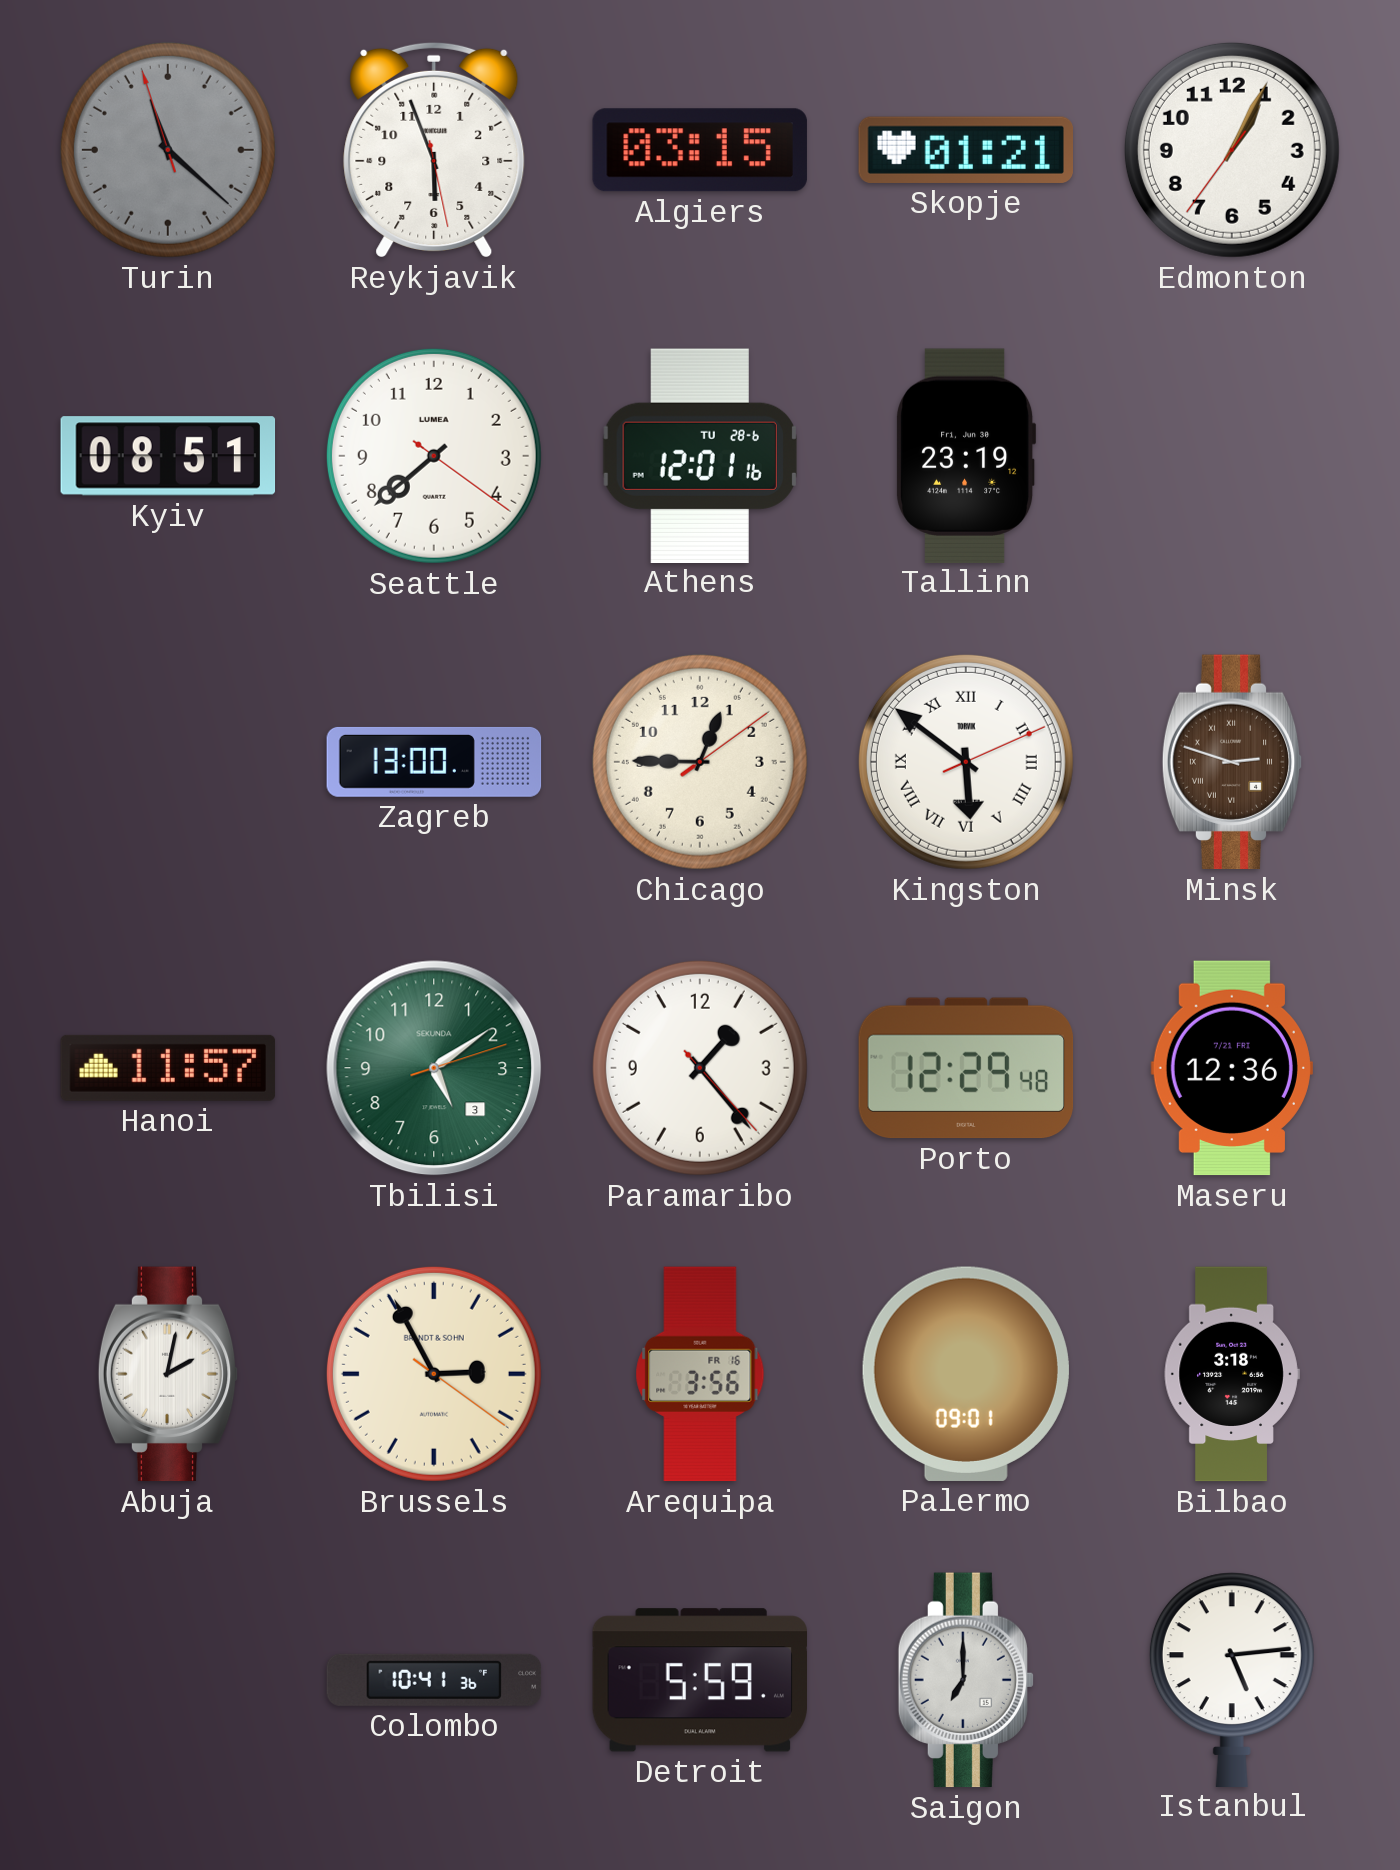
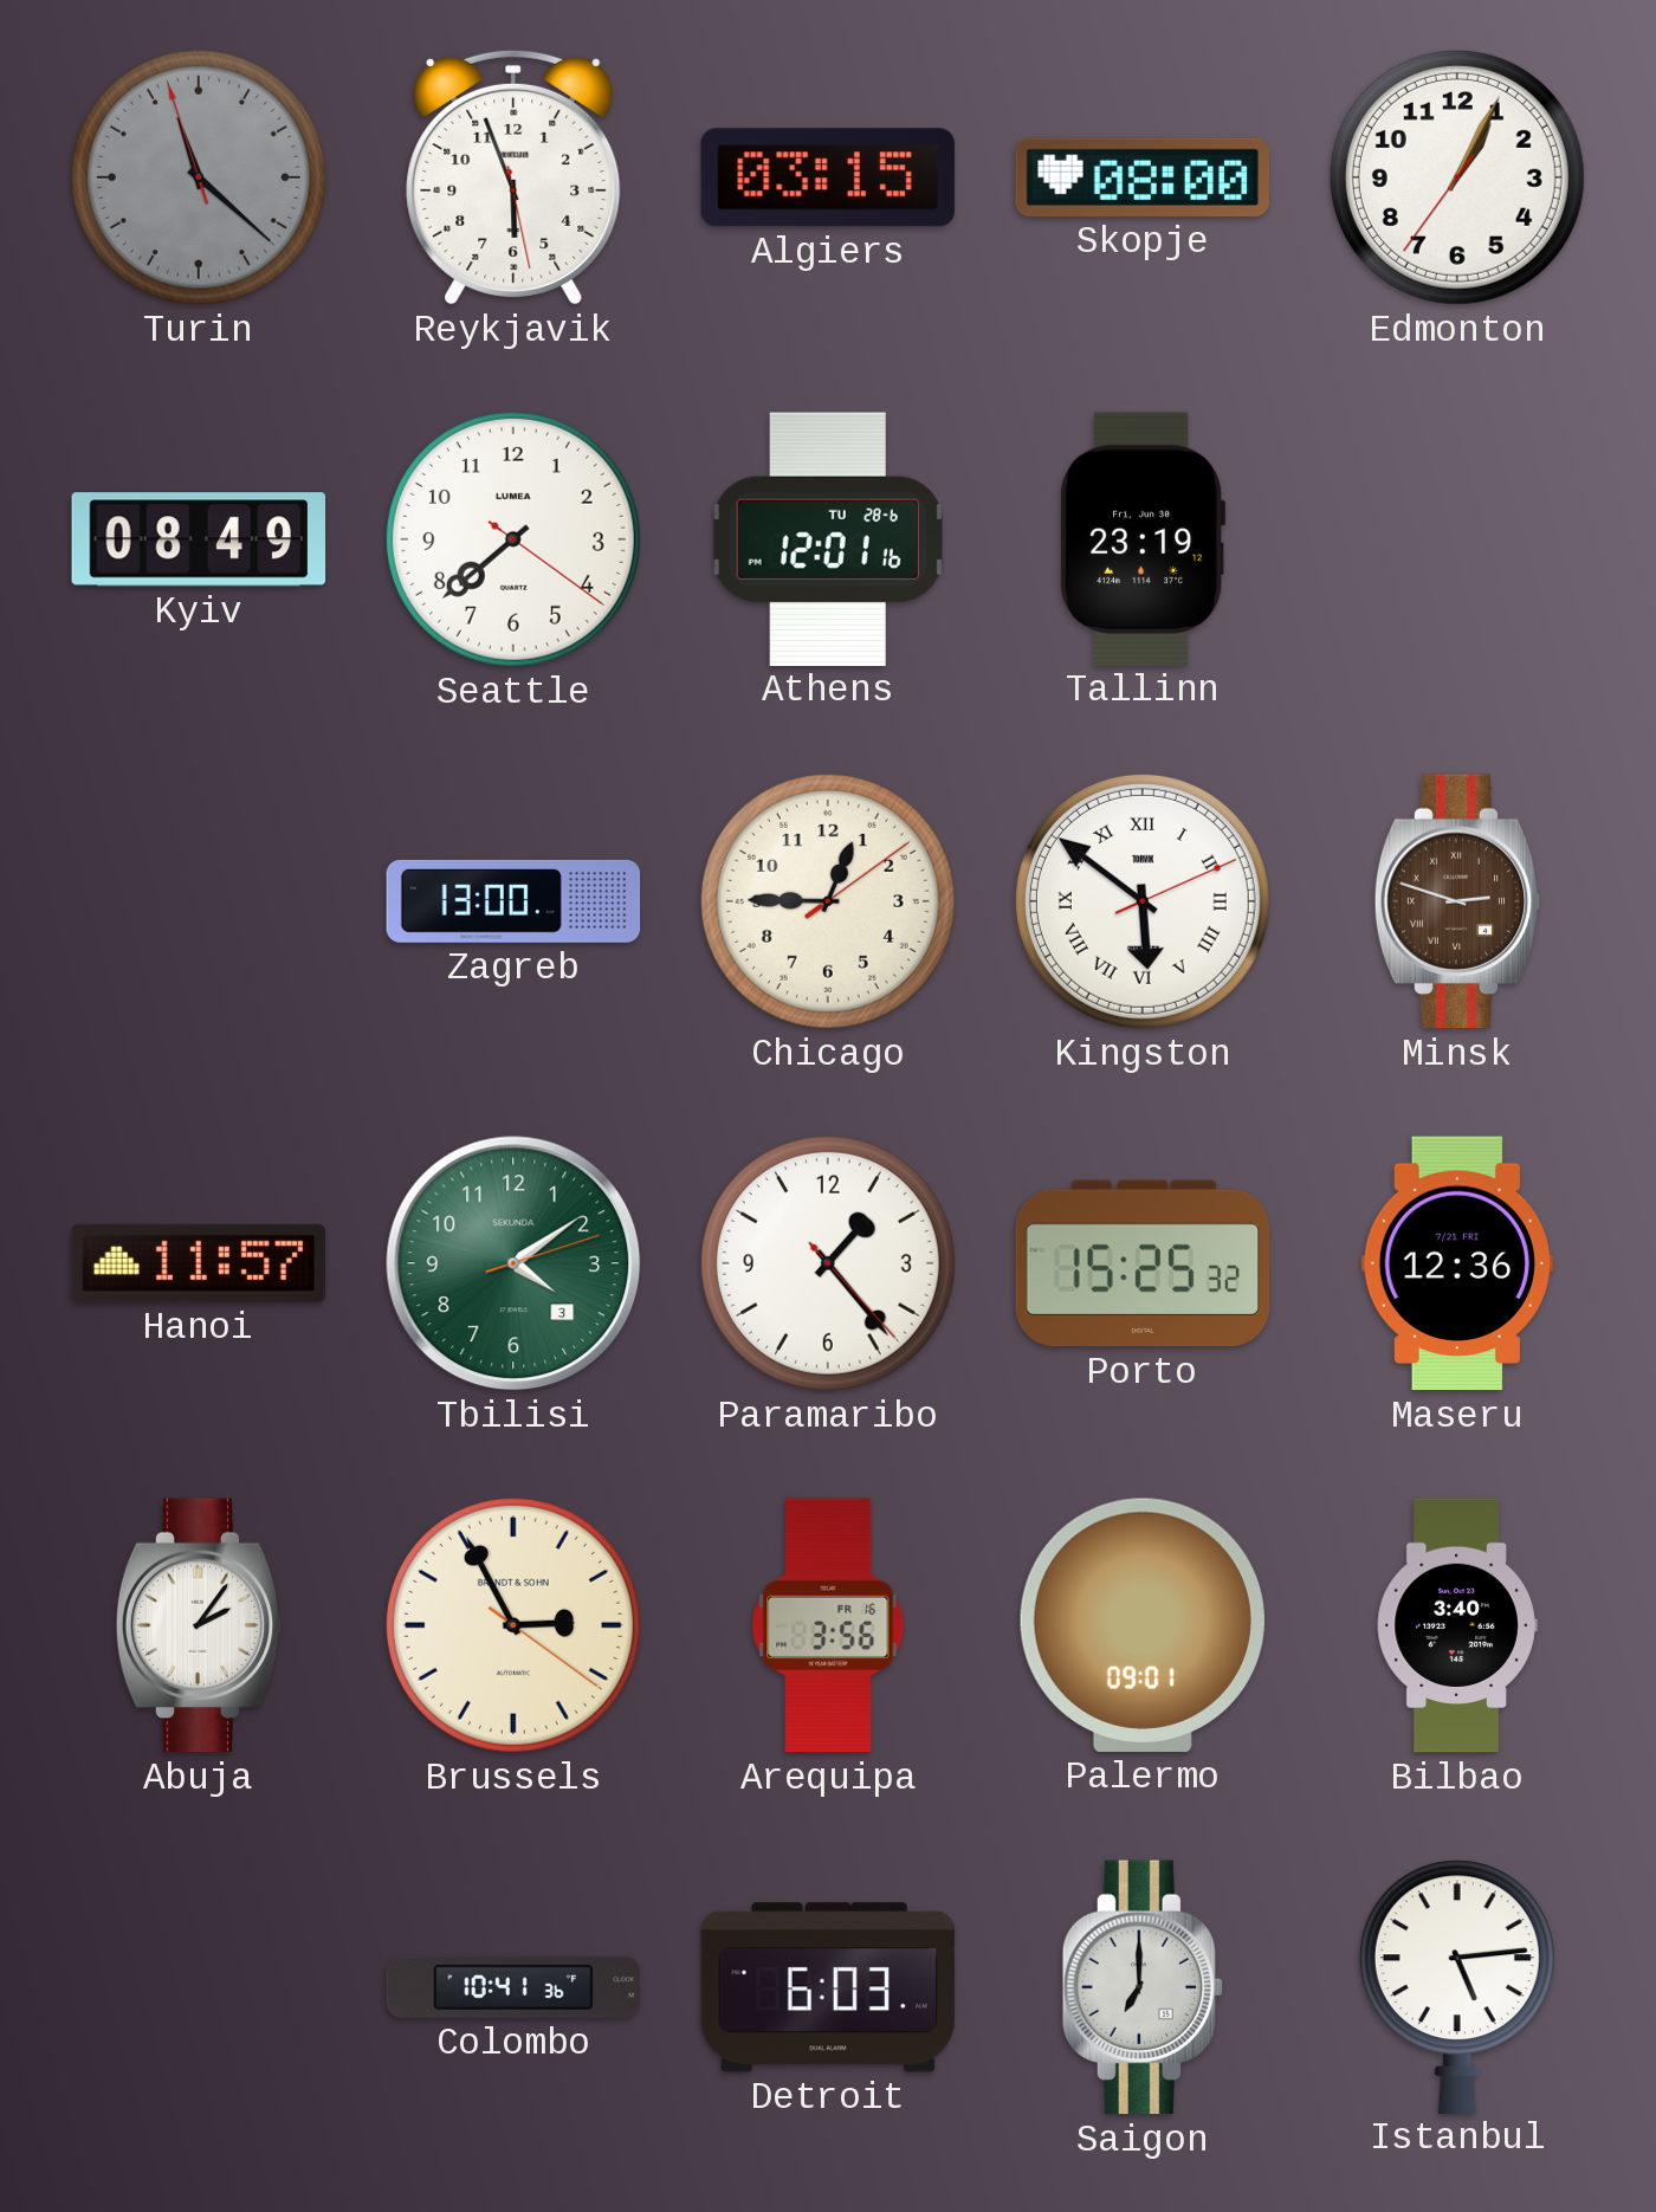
Skopje: 01:21 -> 08:00 (1141, 177)
Kyiv: 08:51 -> 08:49 (199, 539)
Tbilisi: 5:09 -> 4:09 (513, 1263)
Porto: 12:29 -> 15:25 (1143, 1263)
Abuja: 2:02 -> 2:06 (199, 1625)
Bilbao: 3:18 -> 3:40 (1457, 1625)
Detroit: 5:59 -> 6:03 (827, 1987)
